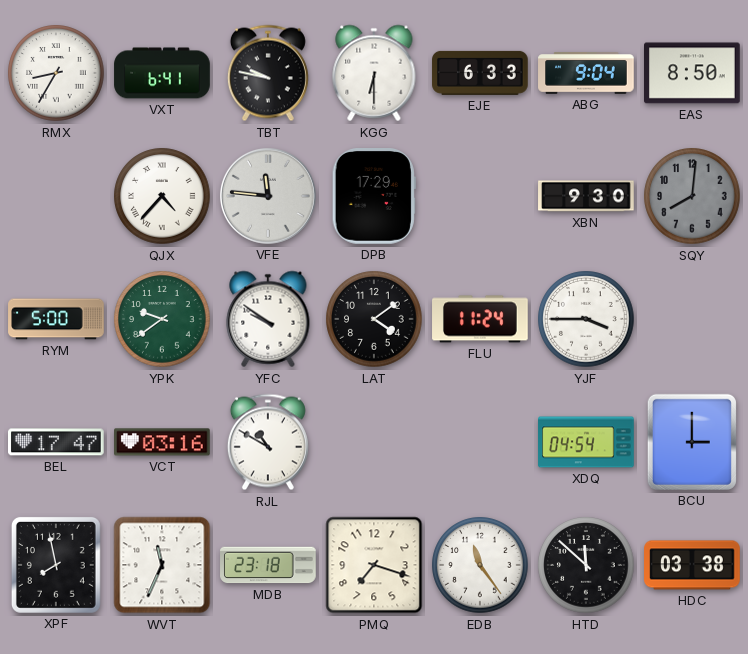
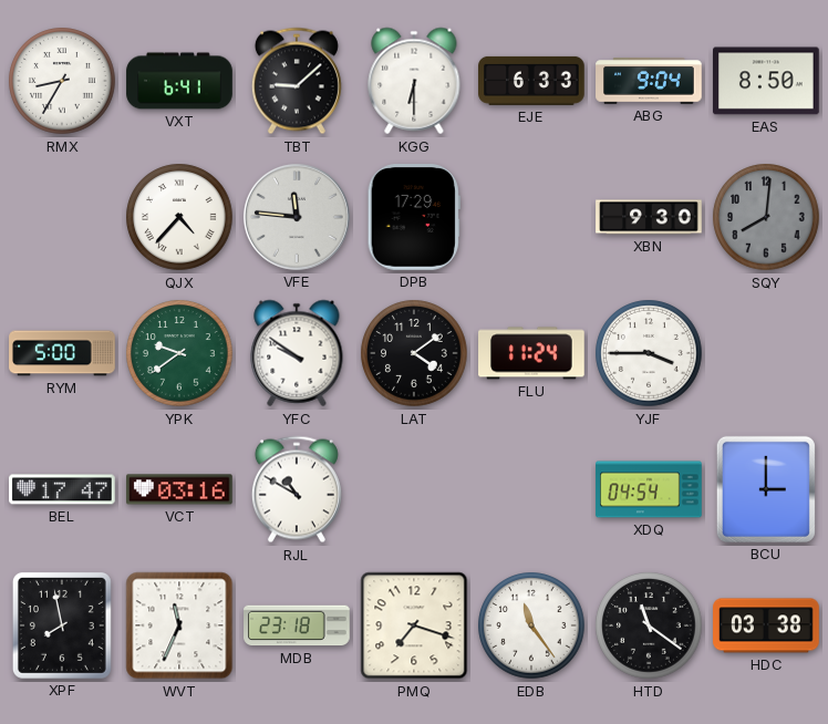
TBT: 9:47 -> 9:08 (297, 81)
HTD: 11:52 -> 11:21 (649, 625)
